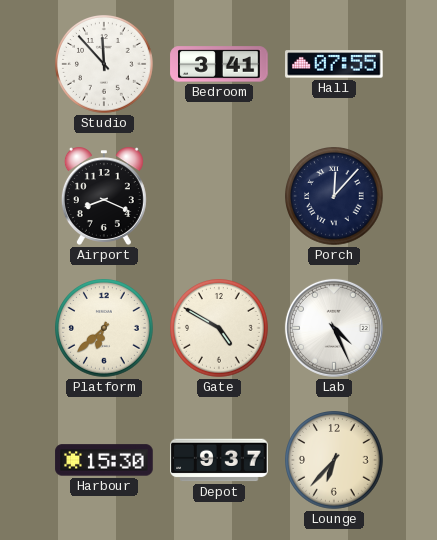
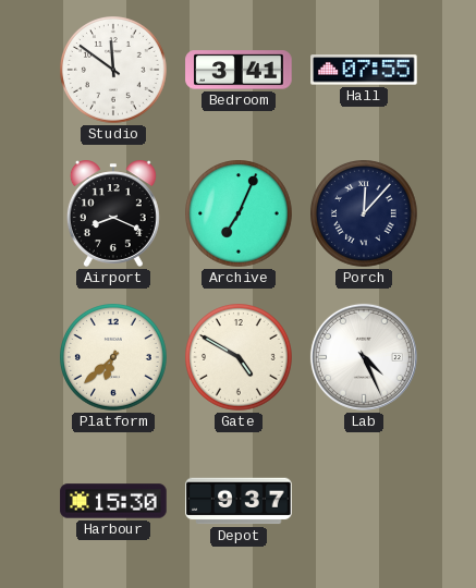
Studio: 11:53 -> 11:51 (114, 71)
Archive: none -> 7:04 (240, 215)
Lounge: 6:37 -> none (335, 461)
